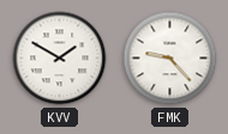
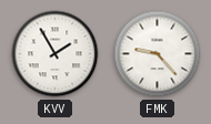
KVV: 1:50 -> 1:55 (56, 54)
